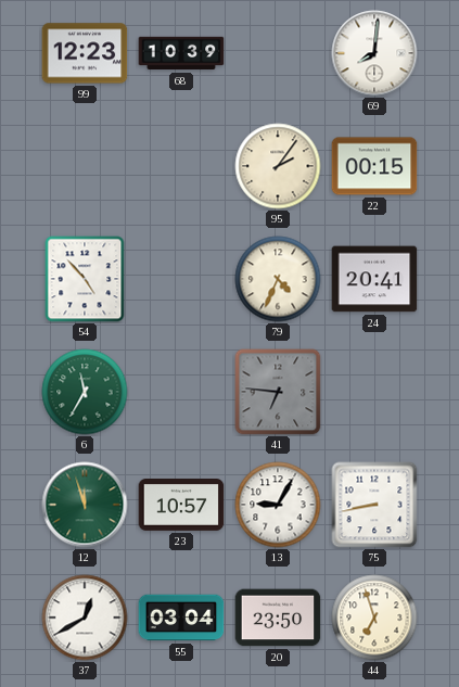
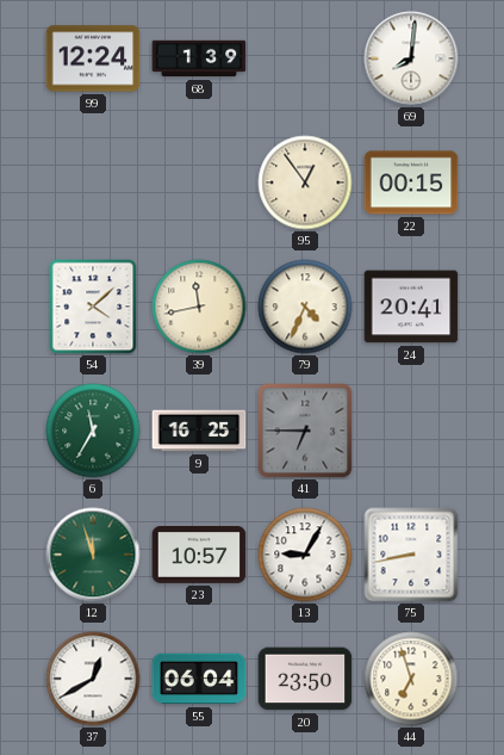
99: 12:23 -> 12:24 (93, 58)
68: 10:39 -> 1:39 (199, 58)
95: 2:06 -> 12:54 (305, 182)
54: 4:53 -> 4:08 (93, 307)
39: none -> 11:43 (199, 307)
9: none -> 16:25 (199, 431)
41: 6:46 -> 6:45 (305, 431)
55: 03:04 -> 06:04 (199, 679)
